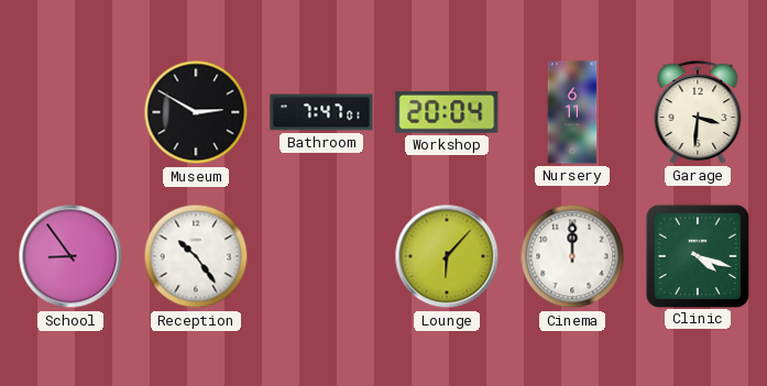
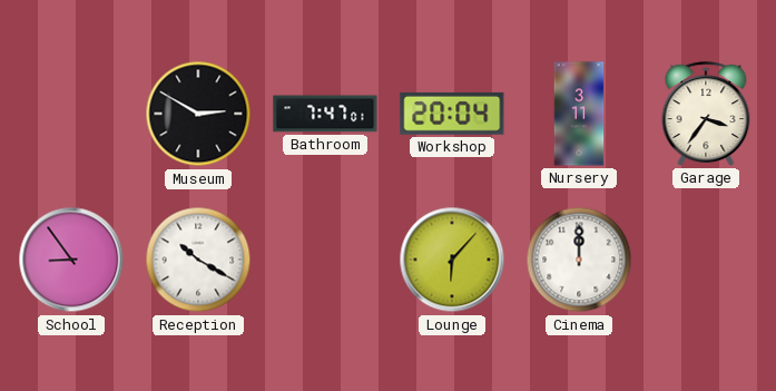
Nursery: 6:11 -> 3:11 (579, 114)
Garage: 3:31 -> 3:36 (706, 114)
Reception: 10:24 -> 10:20 (198, 260)
Clinic: 4:18 -> none (697, 255)
